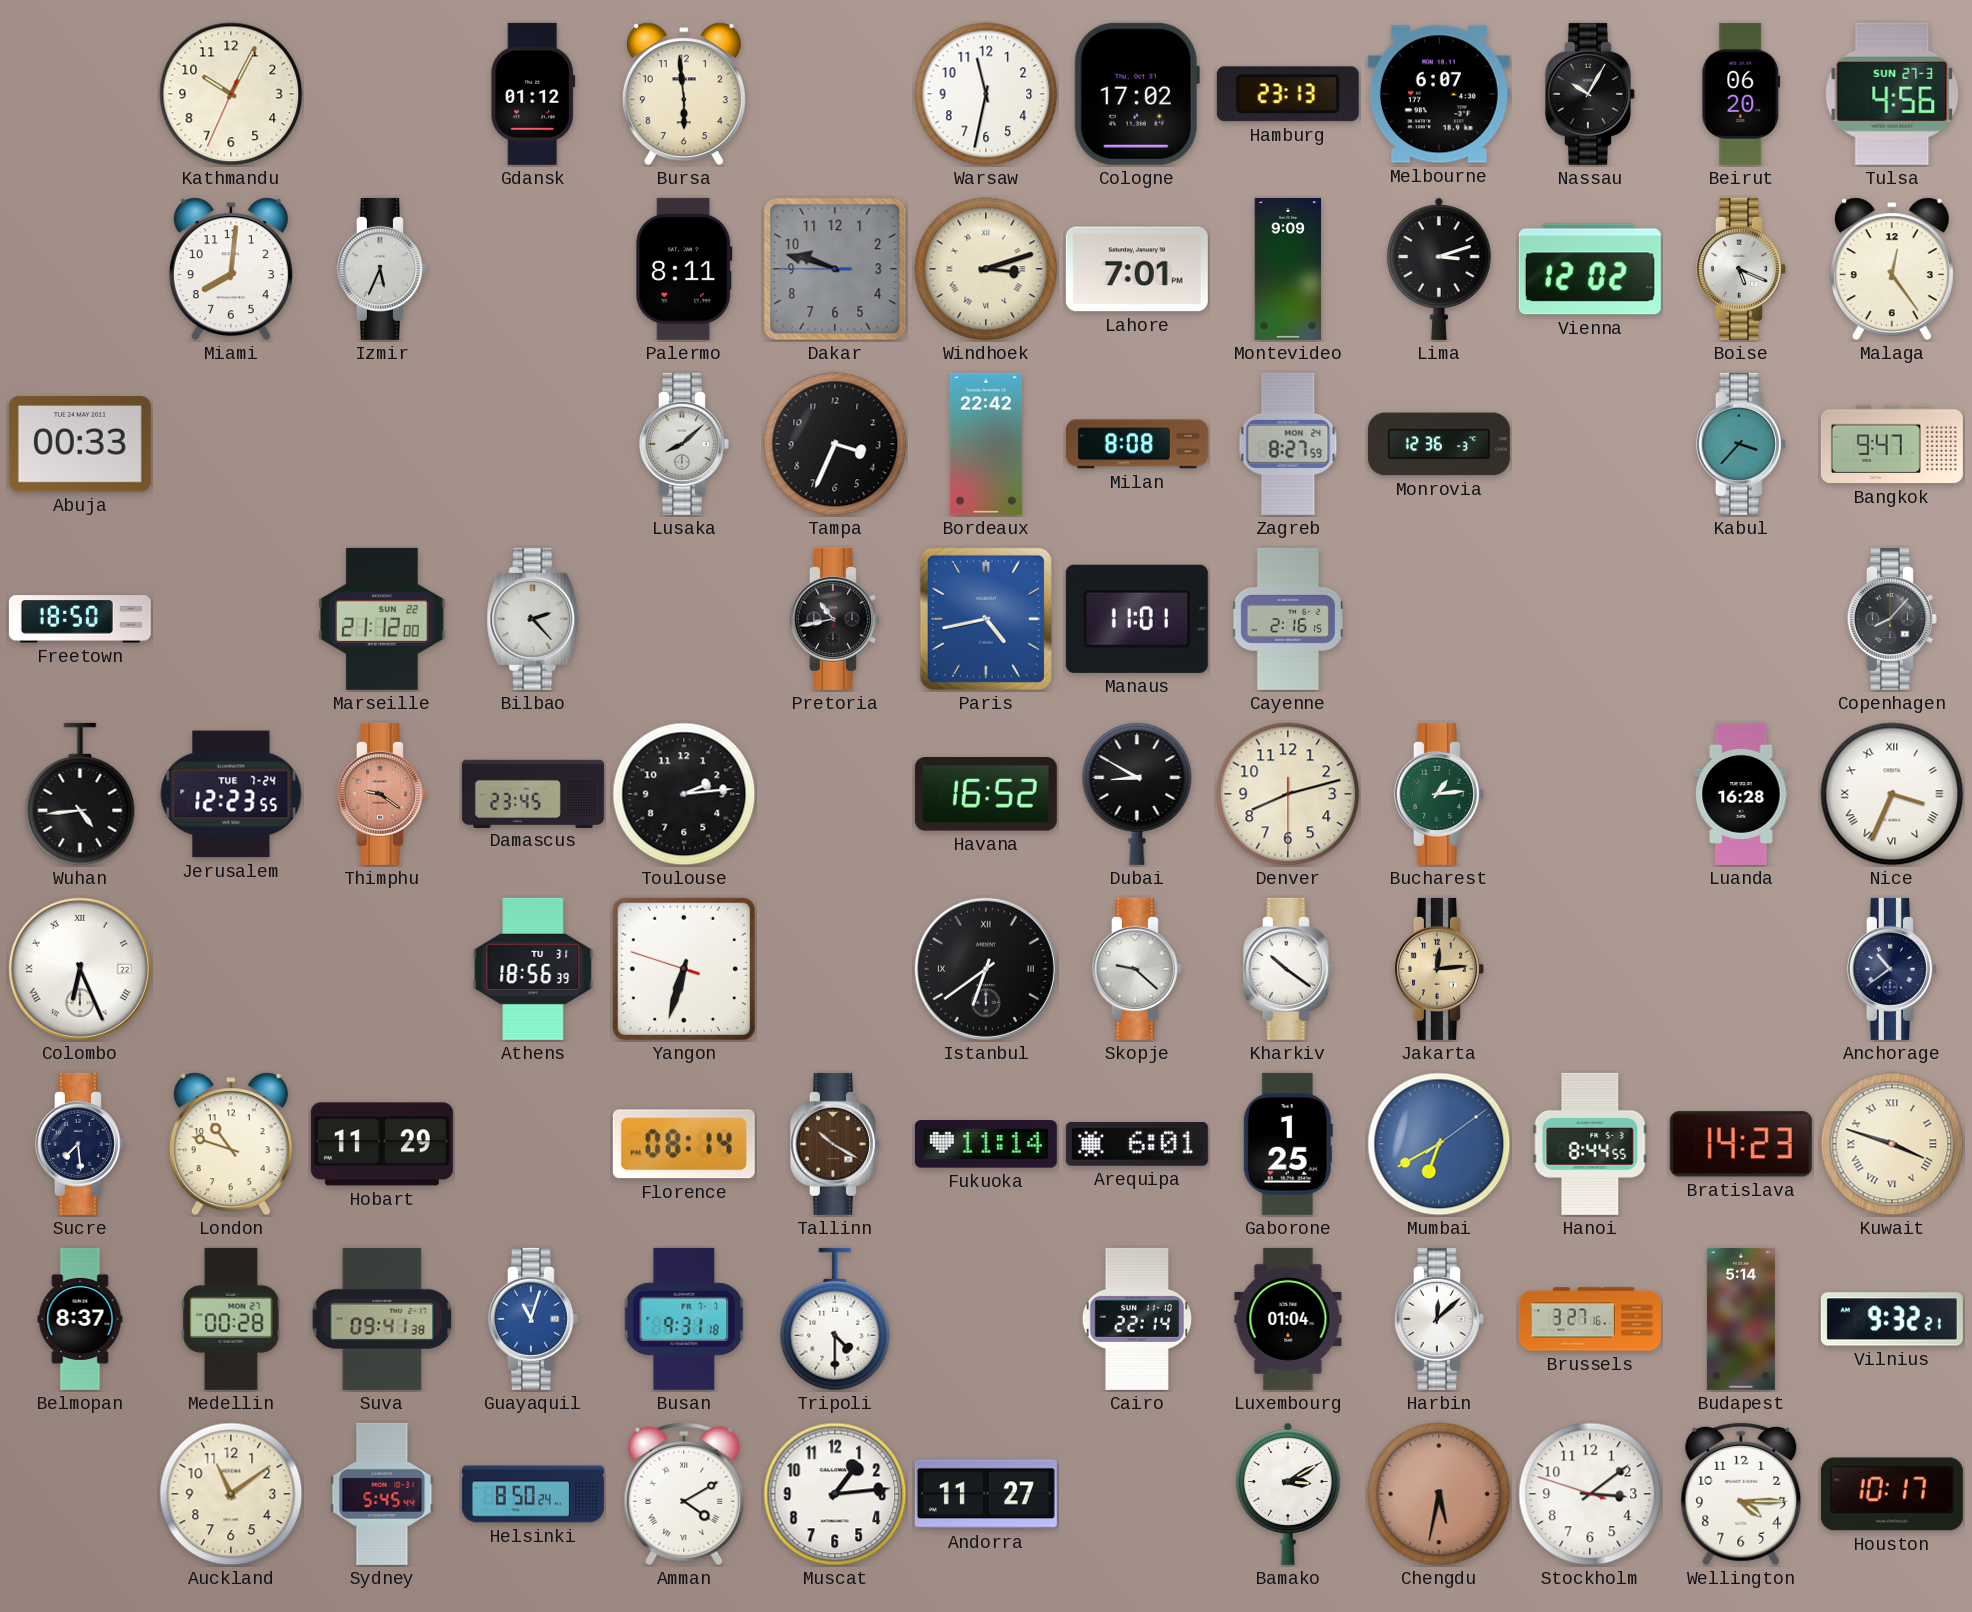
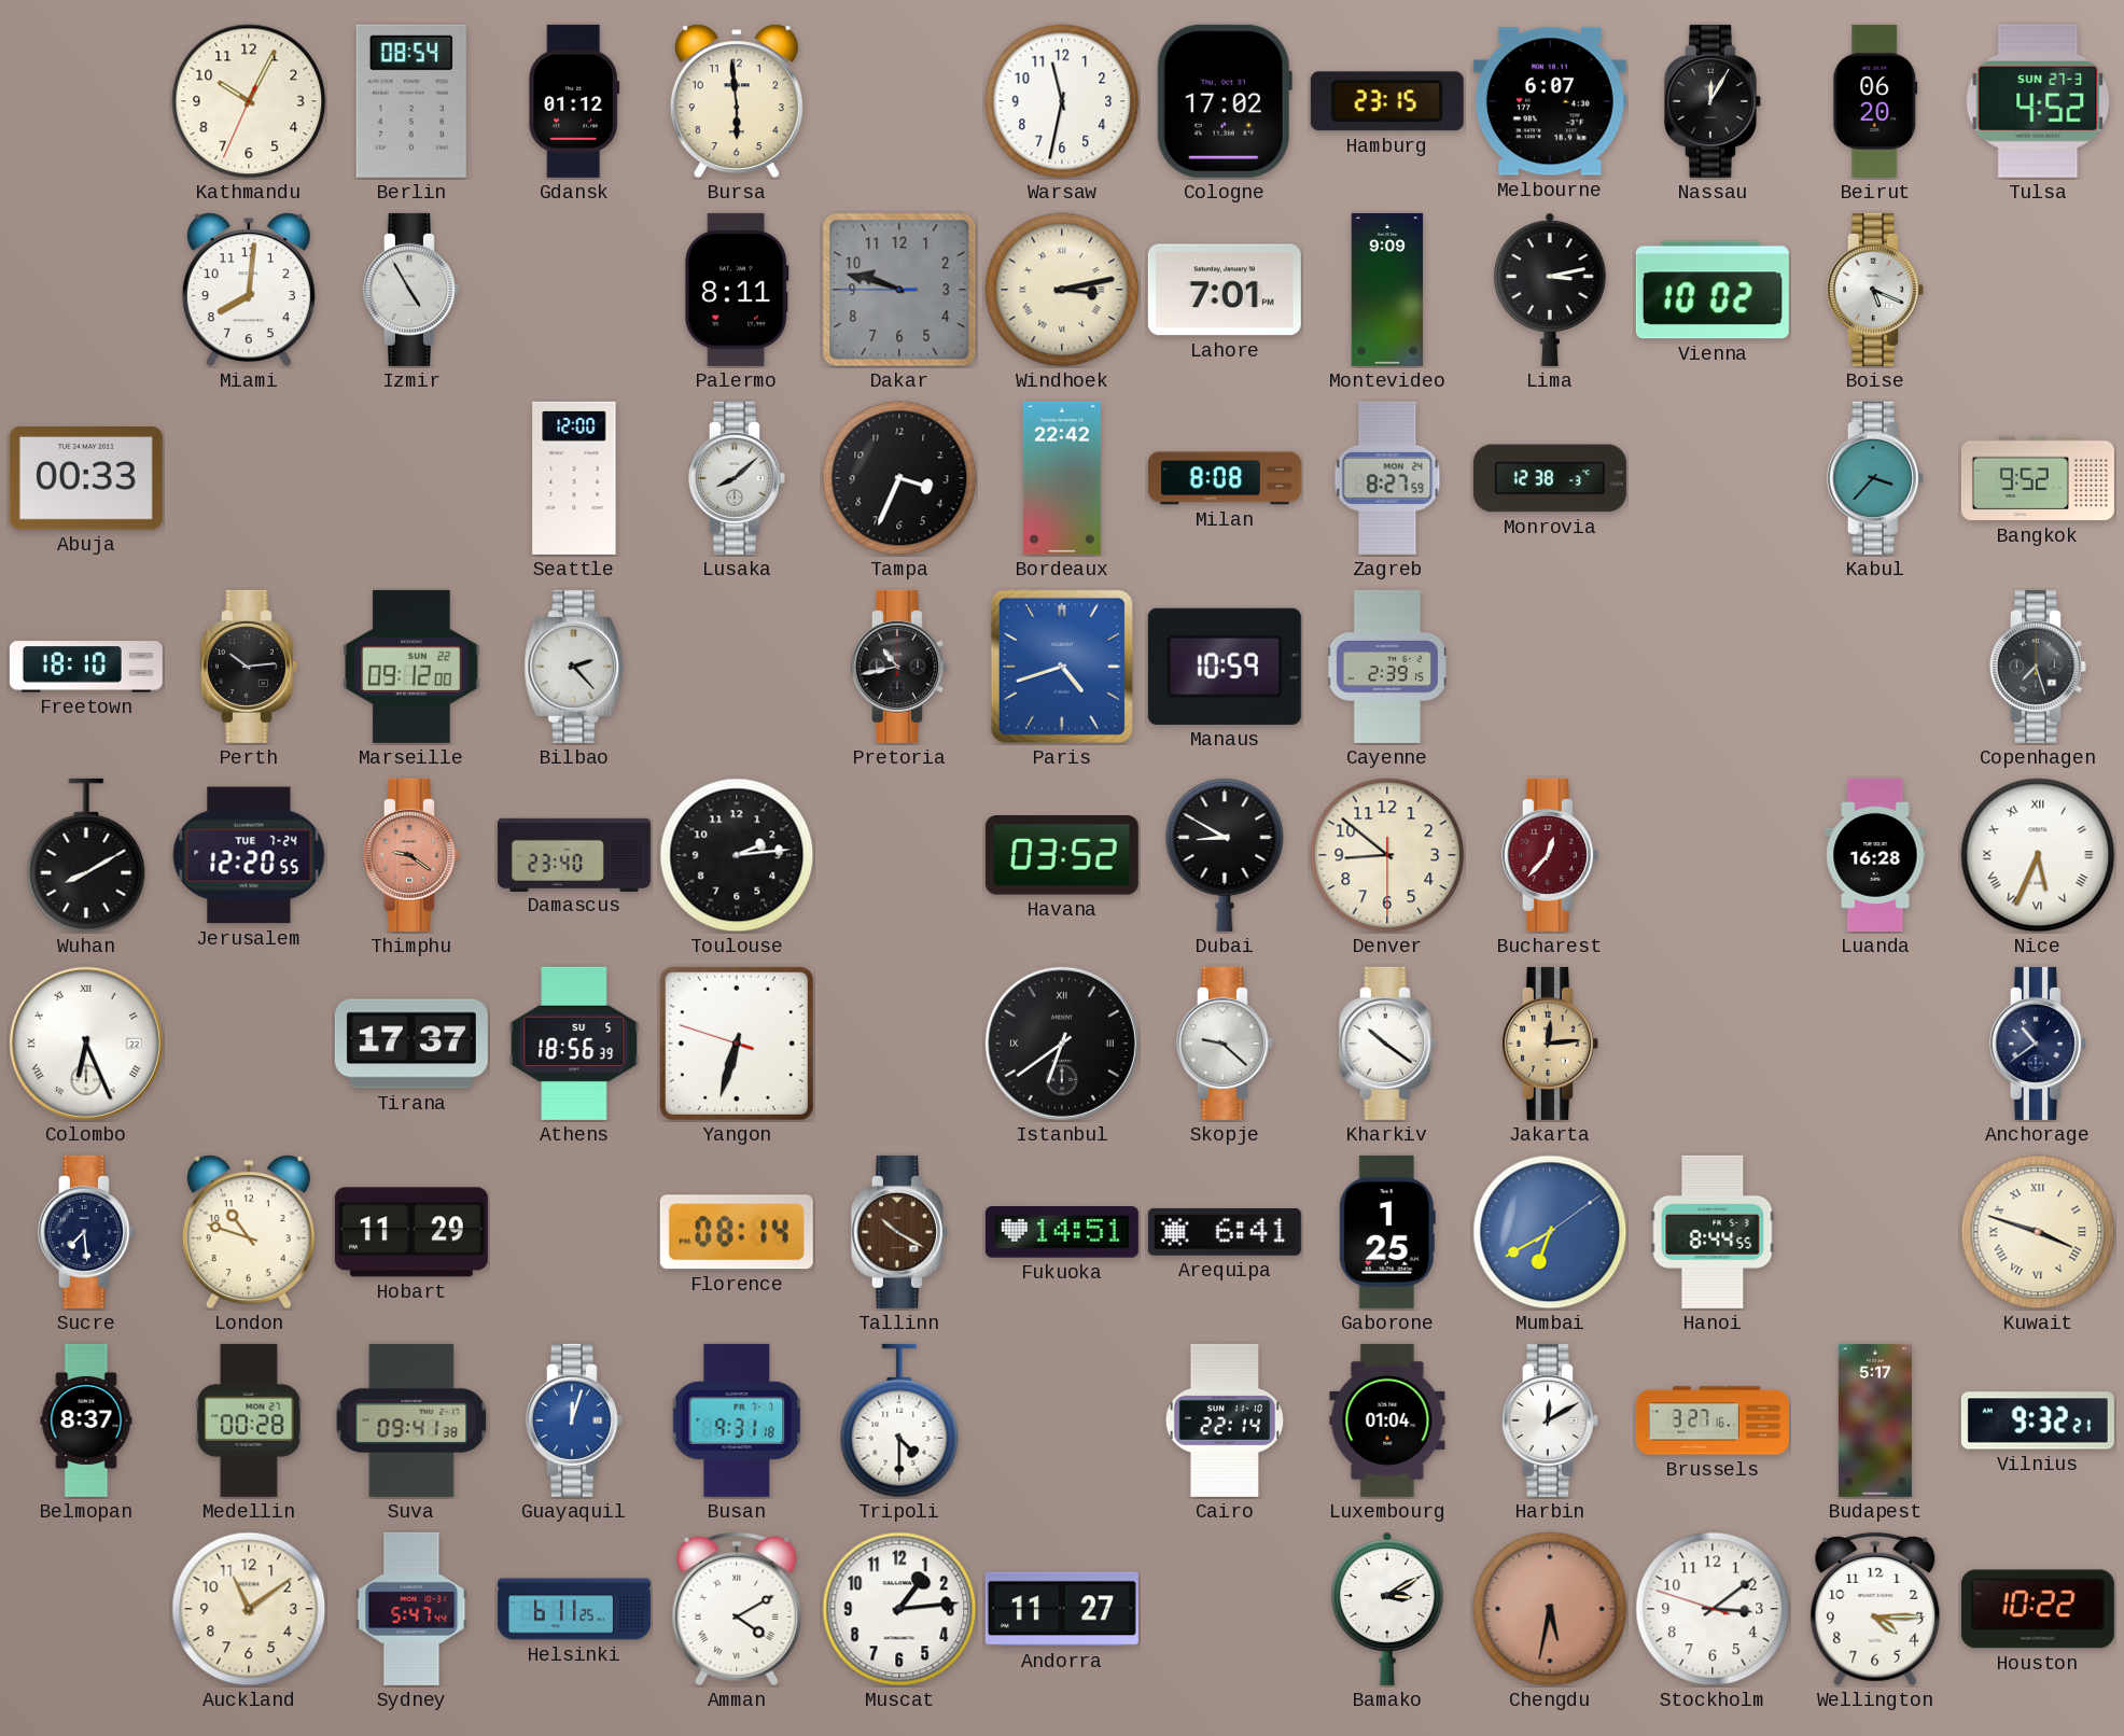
Berlin: none -> 08:54 (411, 101)
Hamburg: 23:13 -> 23:15 (1387, 101)
Nassau: 10:05 -> 12:05 (1713, 101)
Tulsa: 4:56 -> 4:52 (2038, 101)
Izmir: 5:34 -> 4:55 (411, 290)
Windhoek: 3:12 -> 3:13 (1062, 290)
Lima: 3:12 -> 3:13 (1551, 290)
Vienna: 12:02 -> 10:02 (1713, 290)
Malaga: 12:24 -> none (1892, 269)
Seattle: none -> 12:00 (574, 478)
Monrovia: 12:36 -> 12:38 (1550, 478)
Bangkok: 9:47 -> 9:52 (2038, 478)
Freetown: 18:50 -> 18:10 (86, 667)
Perth: none -> 10:14 (249, 667)
Marseille: 21:12 -> 09:12 (411, 667)
Paris: 4:43 -> 4:42 (1062, 667)
Manaus: 11:01 -> 10:59 (1225, 667)
Cayenne: 2:16 -> 2:39 (1387, 667)
Copenhagen: 8:07 -> 7:27 (2038, 667)
Wuhan: 4:44 -> 8:10 (86, 855)
Jerusalem: 12:23 -> 12:20 (249, 855)
Damascus: 23:45 -> 23:40 (574, 854)
Havana: 16:52 -> 03:52 (1062, 855)
Denver: 8:12 -> 8:51 (1387, 855)
Bucharest: 1:14 -> 12:37 (1550, 855)
Bucharest dial: green -> burgundy (1550, 855)
Nice: 3:34 -> 5:34 (2038, 855)
Tirana: none -> 17:37 (411, 1044)
Athens date: TU 31 -> SU 5 (574, 1044)
Fukuoka: 11:14 -> 14:51 (1062, 1232)
Arequipa: 6:01 -> 6:41 (1225, 1232)
Bratislava: 14:23 -> none (1741, 1144)
Guayaquil: 11:03 -> 12:03 (574, 1420)
Harbin: 12:08 -> 12:10 (1550, 1420)
Budapest: 5:14 -> 5:17 (1875, 1420)
Sydney: 5:45 -> 5:47 (411, 1609)
Helsinki: 8:50 -> 6:11 (574, 1609)
Houston: 10:17 -> 10:22 (2038, 1609)
